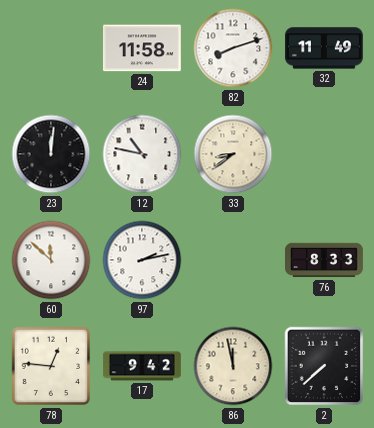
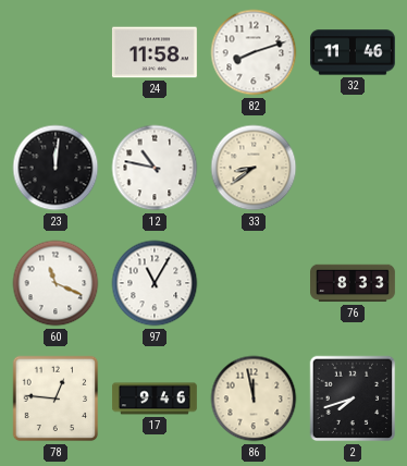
32: 11:49 -> 11:46 (353, 52)
60: 11:52 -> 11:19 (55, 283)
97: 2:13 -> 11:05 (155, 283)
17: 9:42 -> 9:46 (156, 398)
2: 7:38 -> 7:42 (353, 398)
